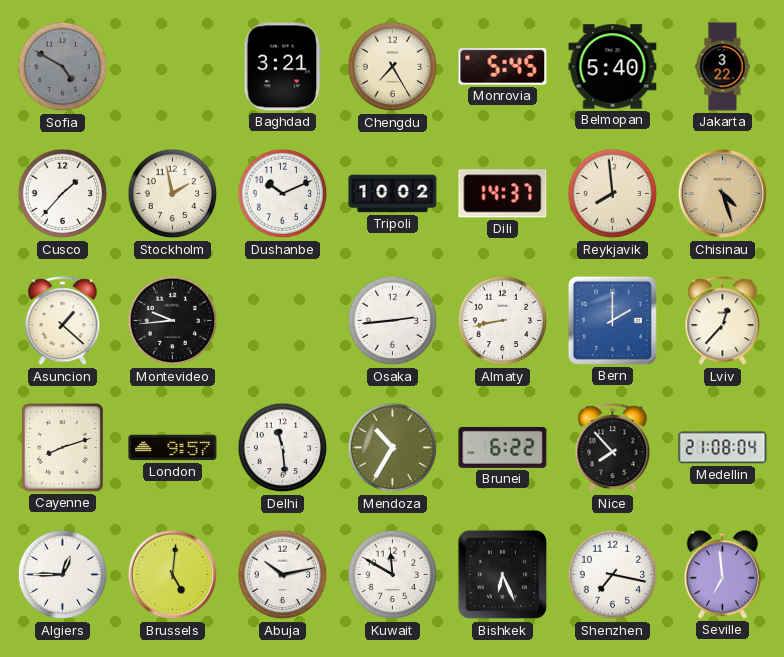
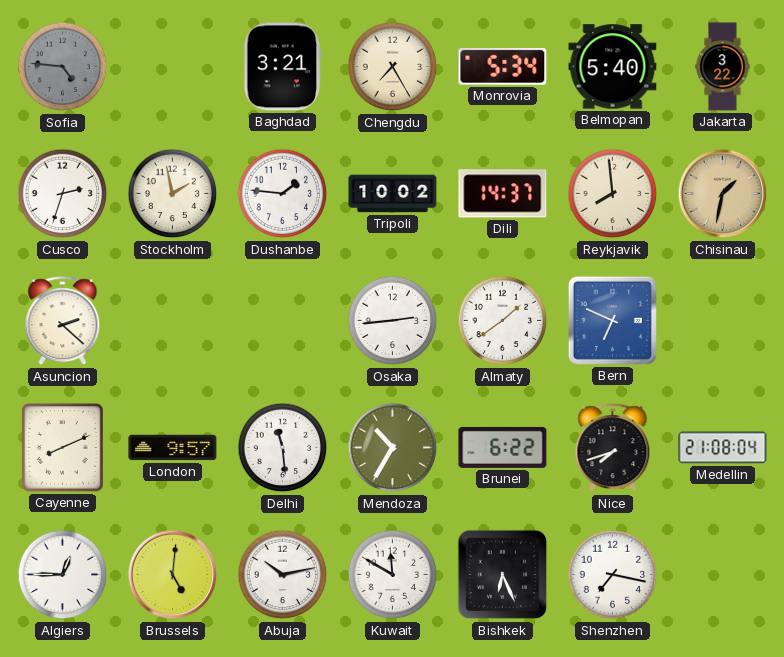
Sofia: 4:50 -> 4:46 (63, 67)
Monrovia: 5:45 -> 5:34 (503, 66)
Cusco: 1:37 -> 2:33 (63, 194)
Dushanbe: 10:11 -> 1:46 (283, 194)
Chisinau: 4:27 -> 1:32 (723, 194)
Asuncion: 1:22 -> 2:22 (63, 321)
Montevideo: 9:44 -> none (173, 321)
Almaty: 8:43 -> 1:39 (503, 321)
Bern: 2:00 -> 6:49 (612, 320)
Lviv: 12:37 -> none (723, 321)
Cayenne: 8:12 -> 8:11 (63, 448)
Nice: 7:53 -> 7:42 (613, 448)
Seville: 6:59 -> none (722, 575)
